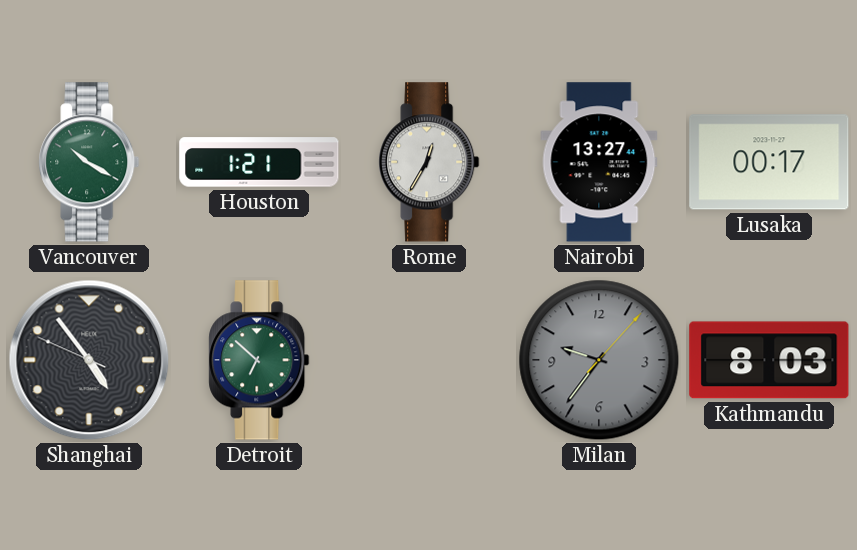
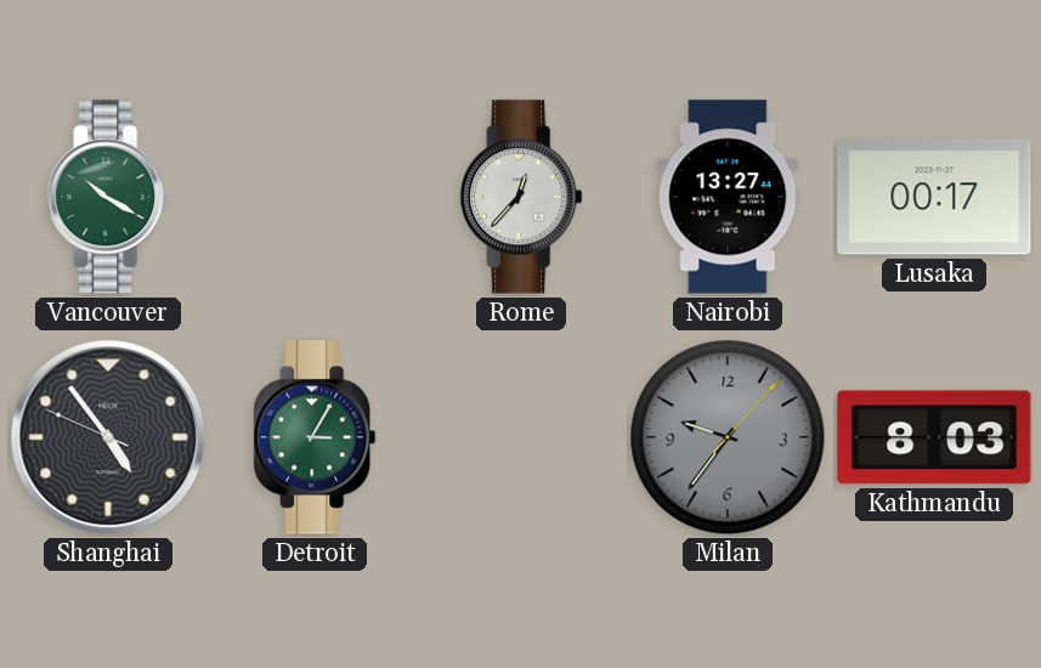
Houston: 1:21 -> none (259, 162)
Rome: 12:35 -> 12:37 (521, 197)
Detroit: 6:52 -> 3:05 (315, 437)
